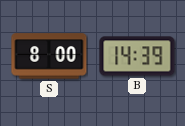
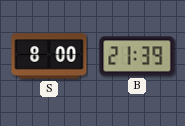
B: 14:39 -> 21:39 (137, 56)
